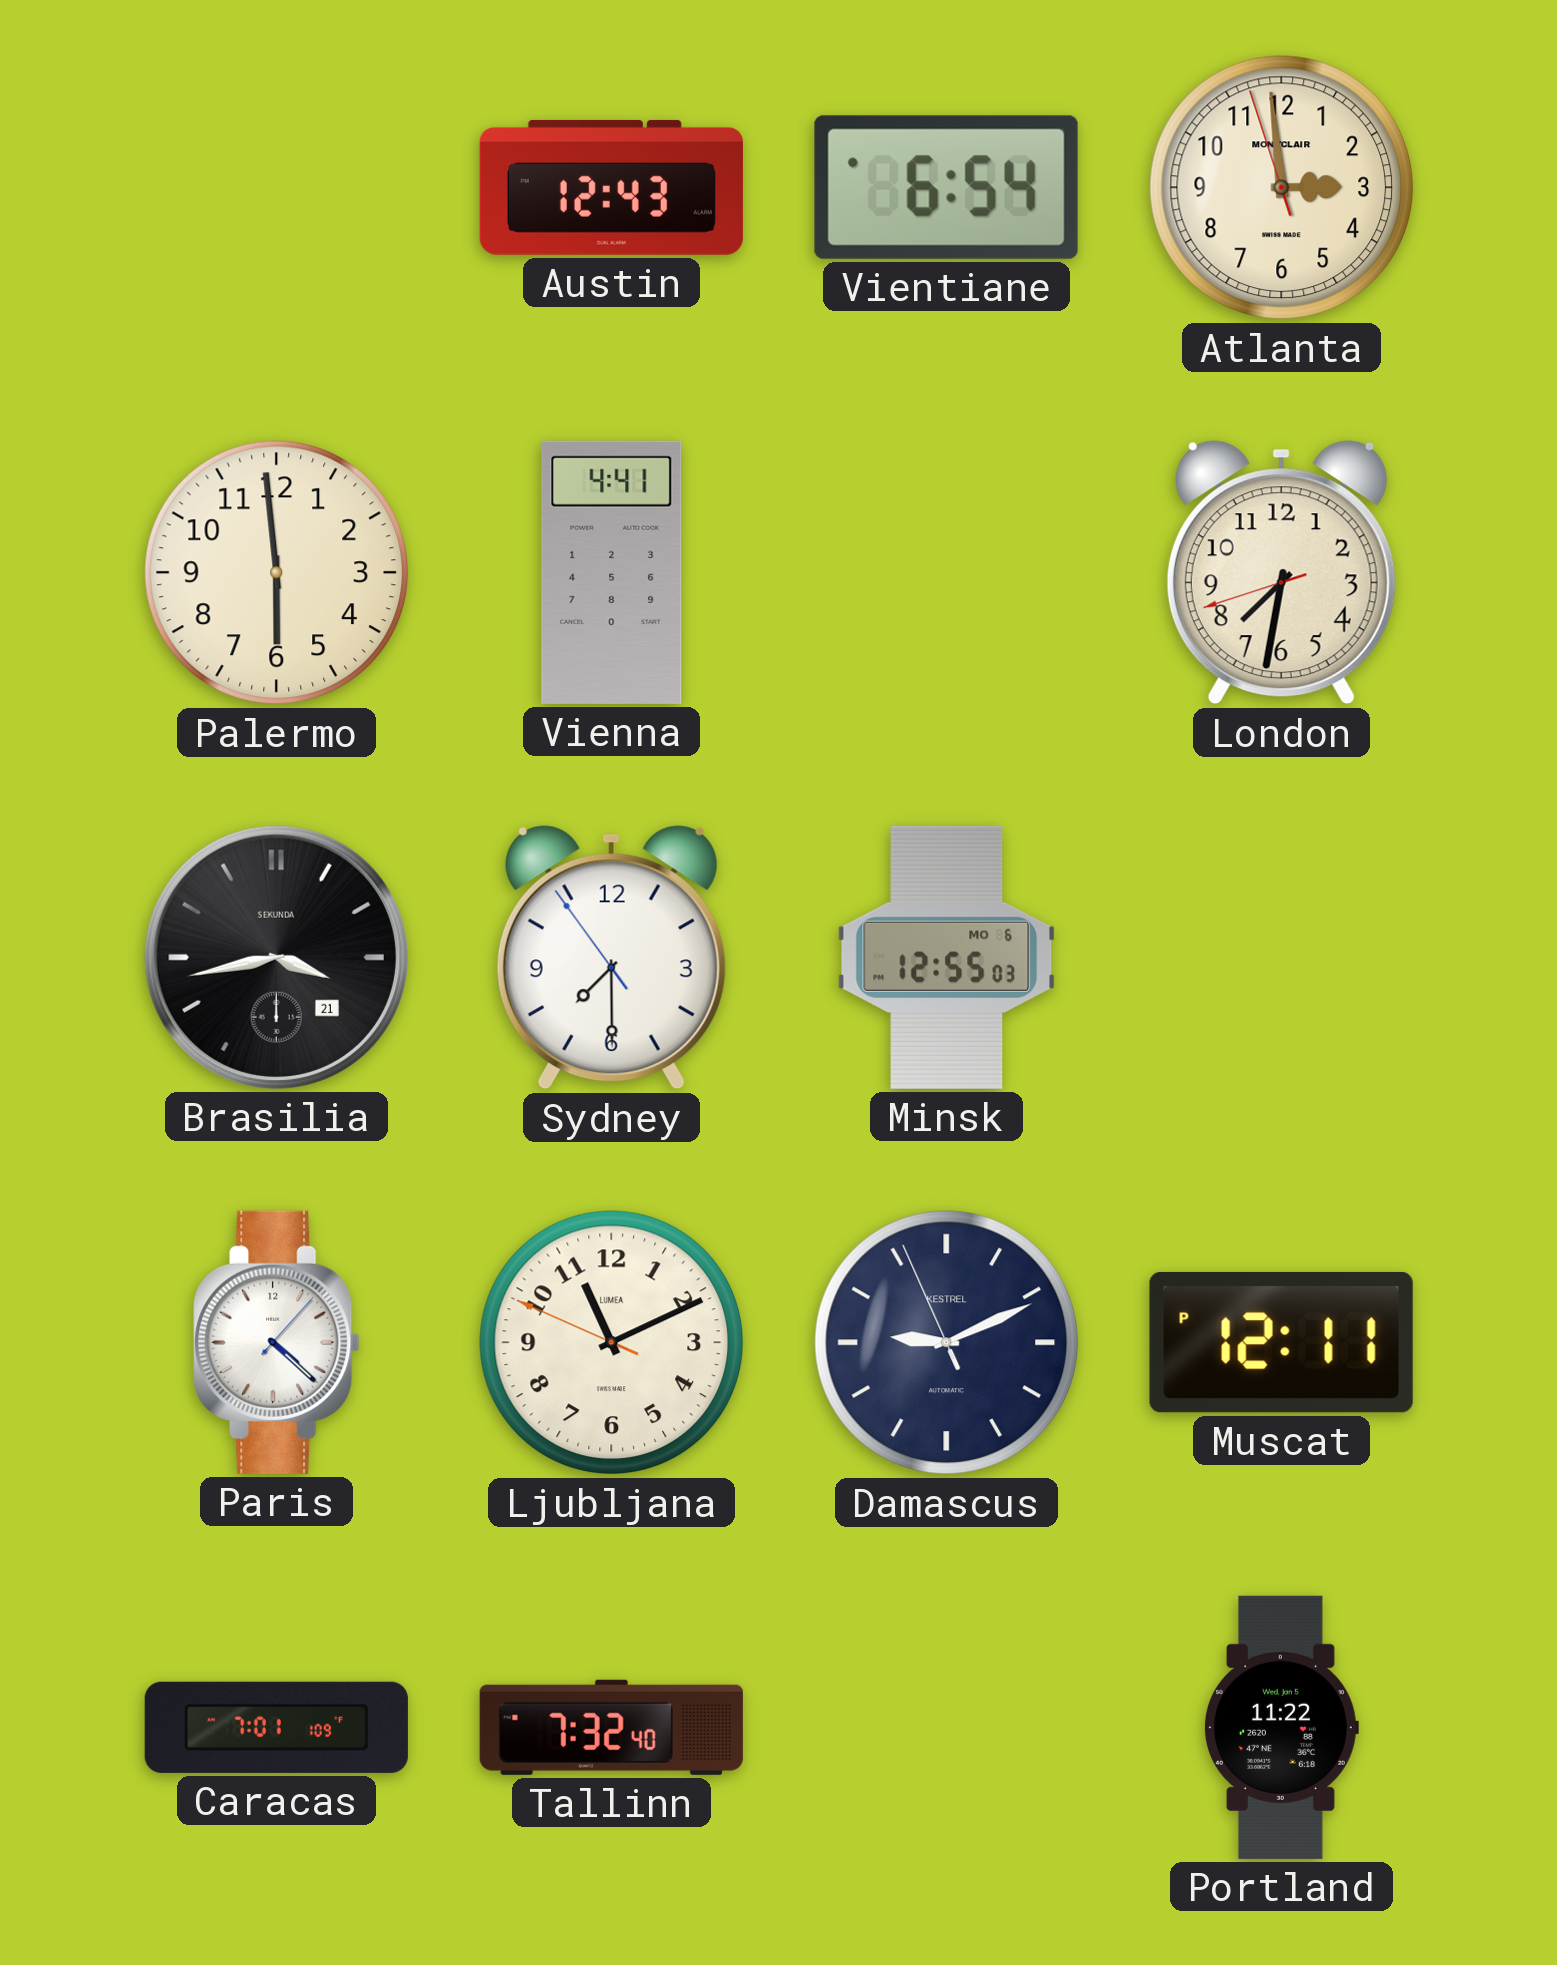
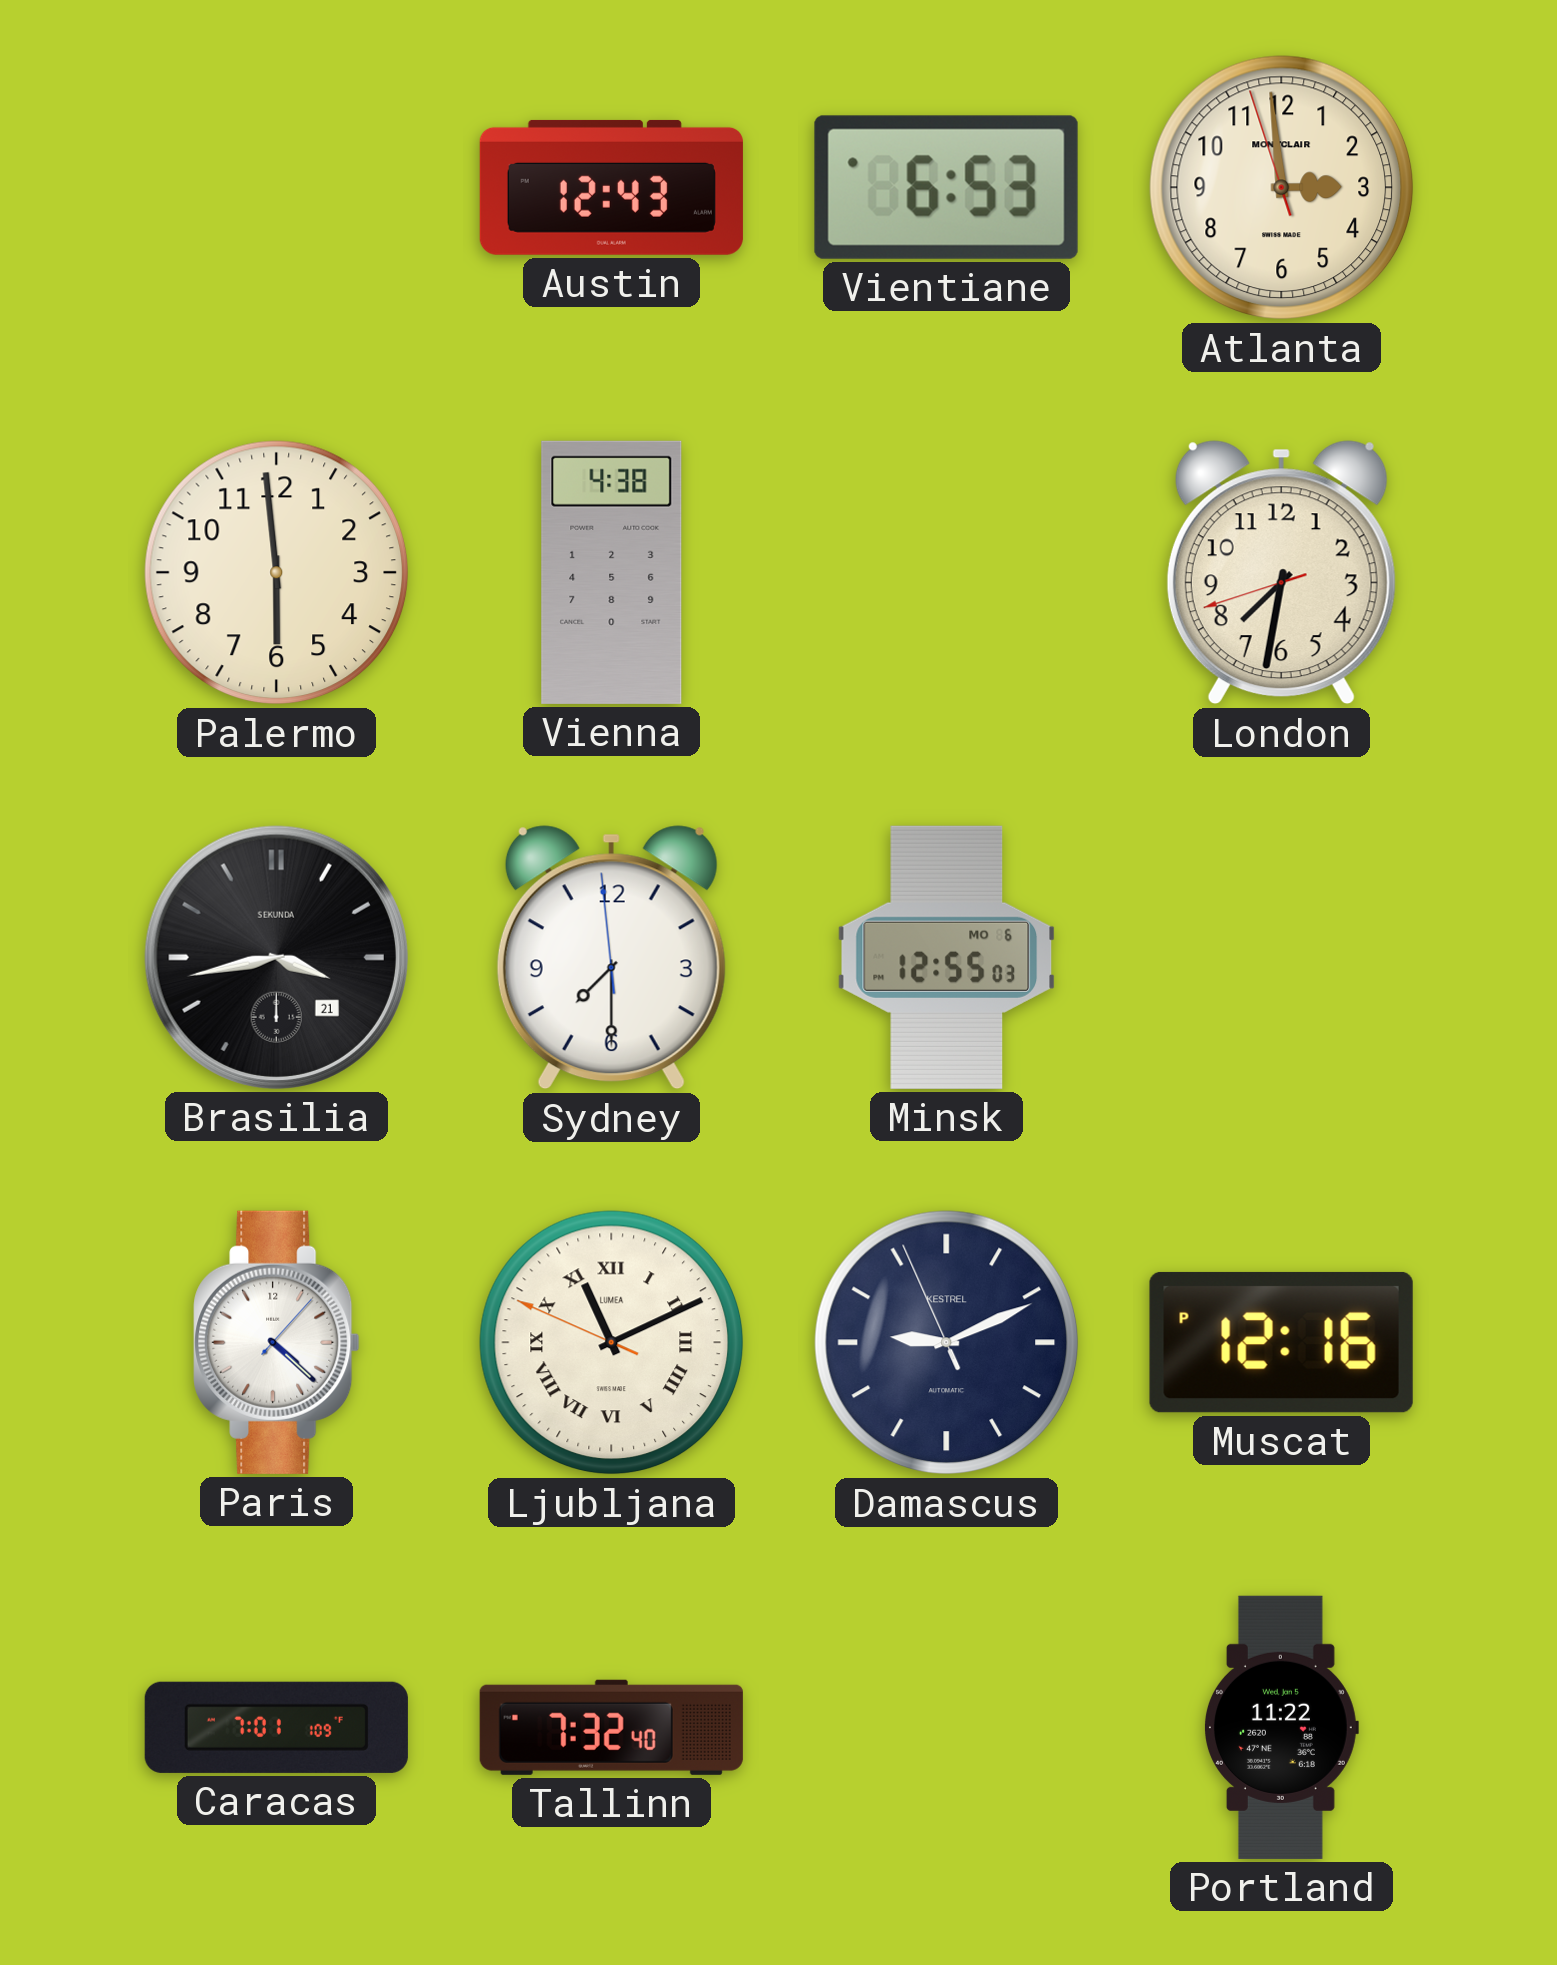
Vientiane: 6:54 -> 6:53 (946, 187)
Vienna: 4:41 -> 4:38 (612, 572)
Sydney: 7:29:54 -> 7:29:59 (611, 958)
Ljubljana numerals: Arabic -> Roman (612, 1343)
Muscat: 12:11 -> 12:16 (1281, 1342)
